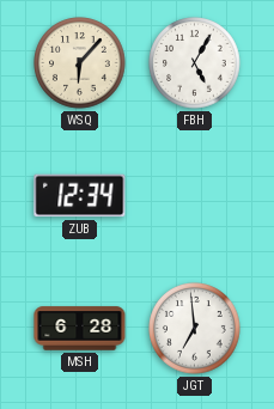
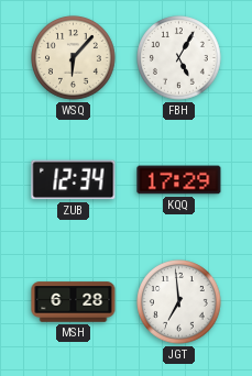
KQQ: none -> 17:29 (179, 180)
